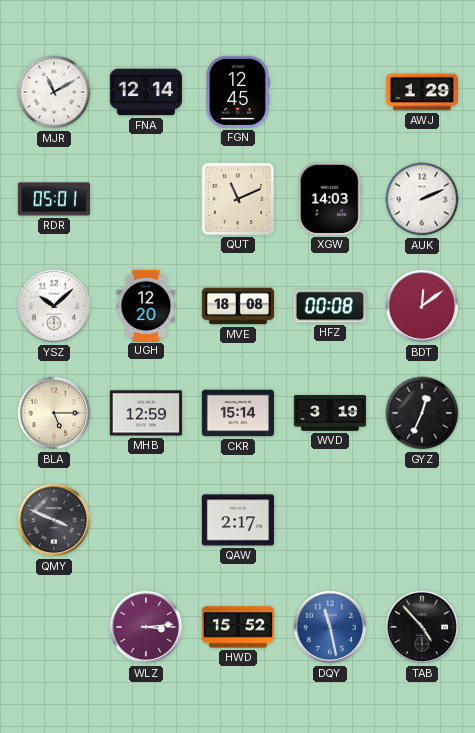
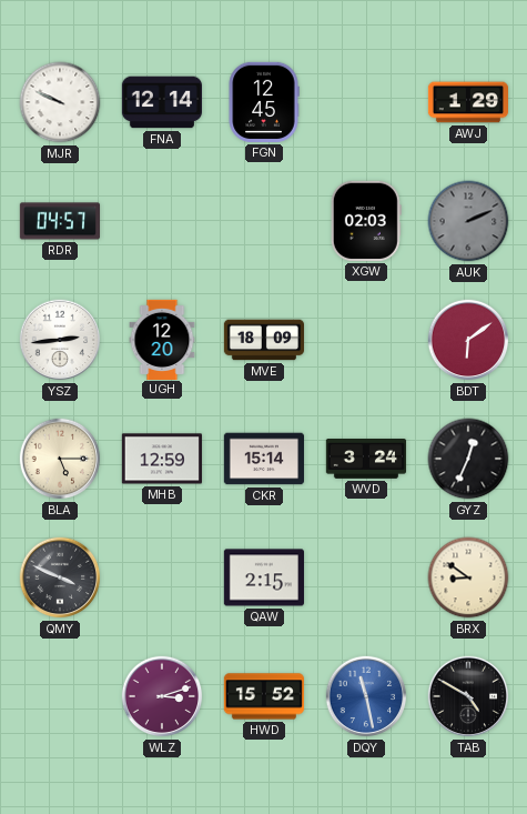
MJR: 11:10 -> 9:49 (60, 102)
RDR: 05:01 -> 04:57 (59, 221)
QUT: 11:11 -> none (238, 199)
XGW: 14:03 -> 02:03 (366, 221)
AUK dial: white -> grey (468, 221)
YSZ: 10:08 -> 2:44 (60, 340)
MVE: 18:08 -> 18:09 (263, 340)
HFZ: 00:08 -> none (330, 306)
BDT: 12:09 -> 6:09 (468, 340)
WVD: 3:19 -> 3:24 (365, 460)
QAW: 2:17 -> 2:15 (263, 577)
BRX: none -> 8:51 (468, 577)
WLZ: 3:14 -> 3:12 (162, 696)
TAB: 4:53 -> 4:50 (468, 696)
